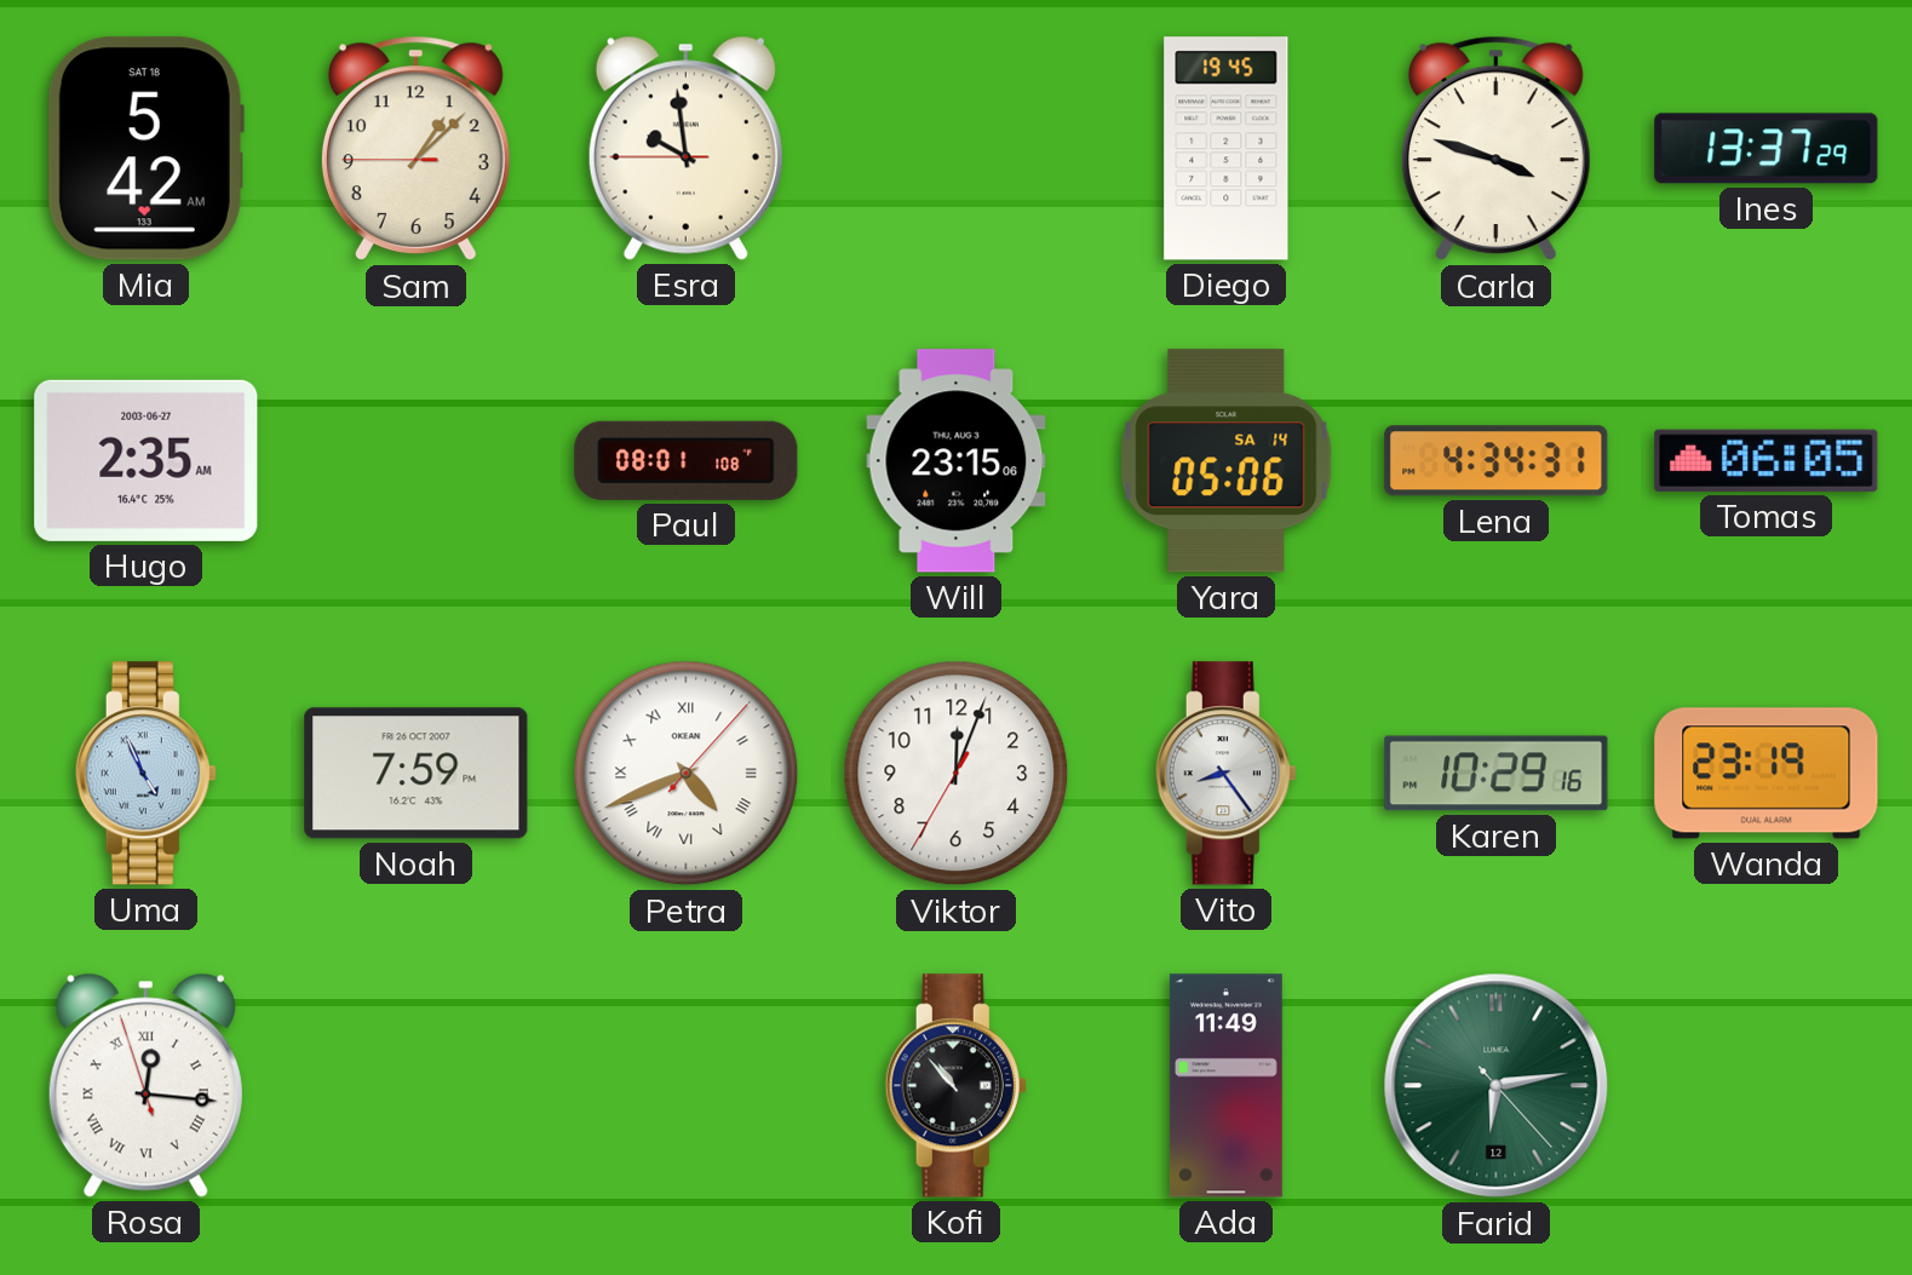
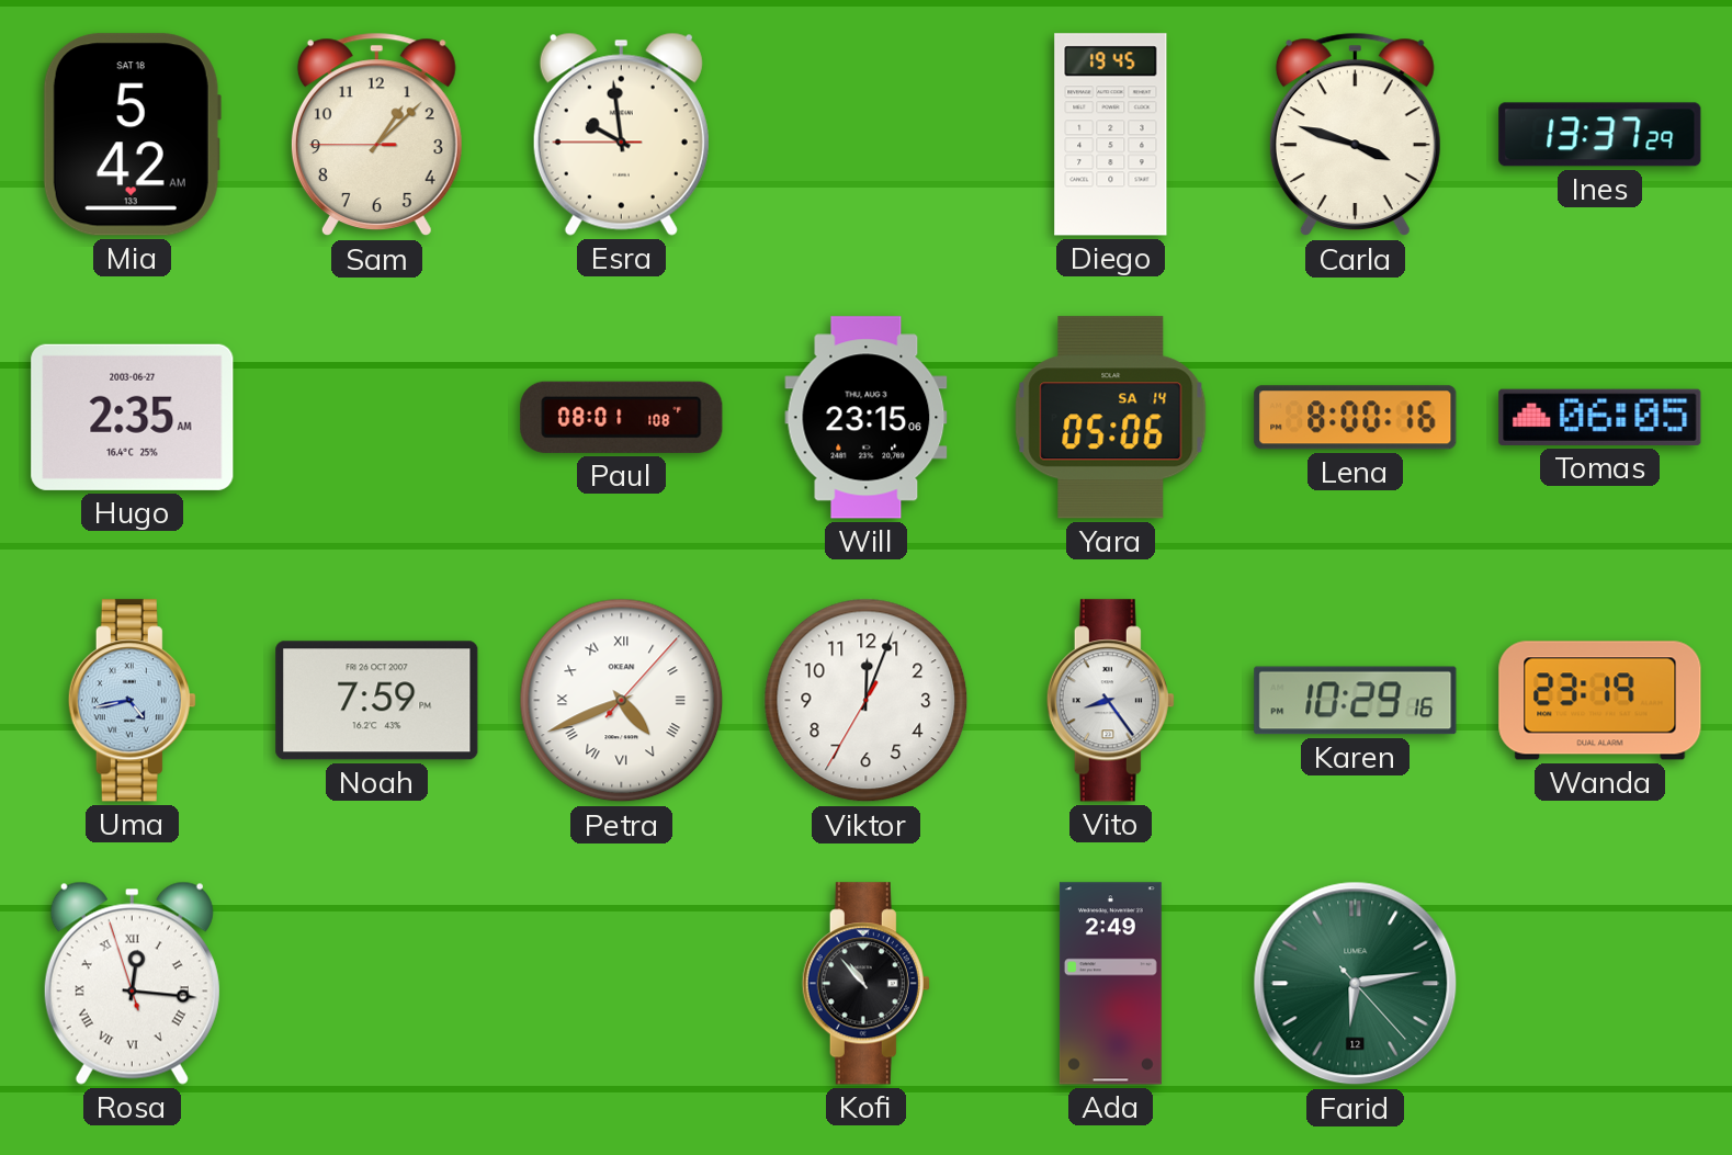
Lena: 4:34 -> 8:00 (1356, 418)
Uma: 4:56 -> 4:43 (132, 701)
Ada: 11:49 -> 2:49 (1110, 984)
